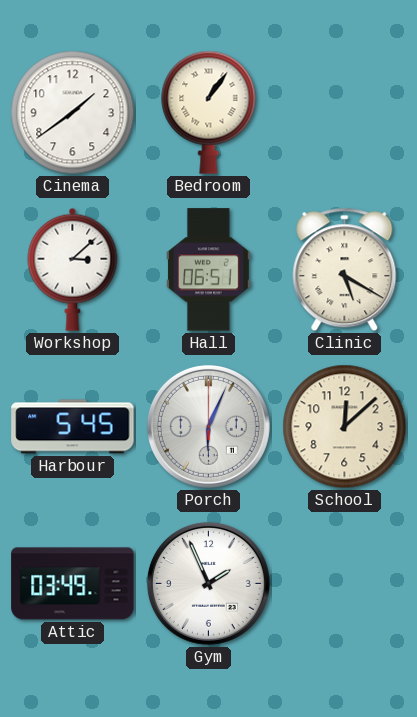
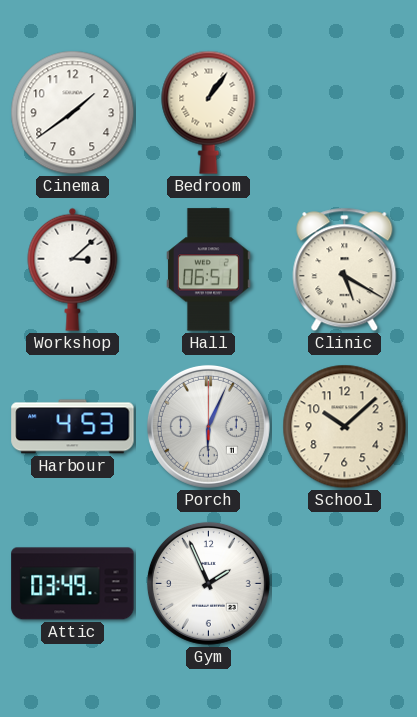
Harbour: 5:45 -> 4:53 (73, 427)
School: 12:08 -> 10:08 (345, 427)
